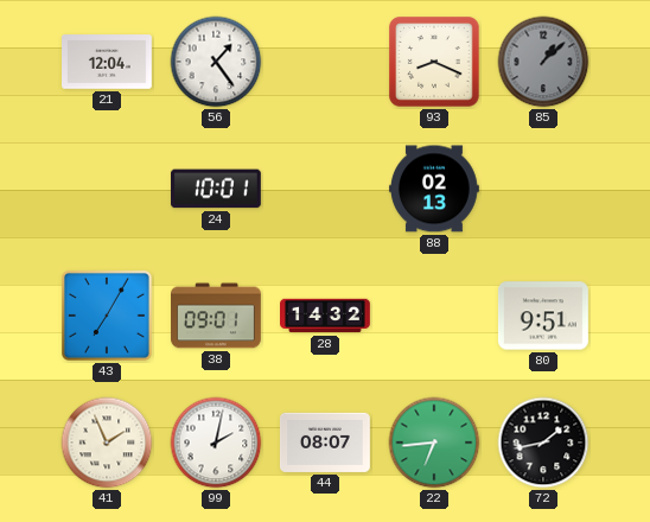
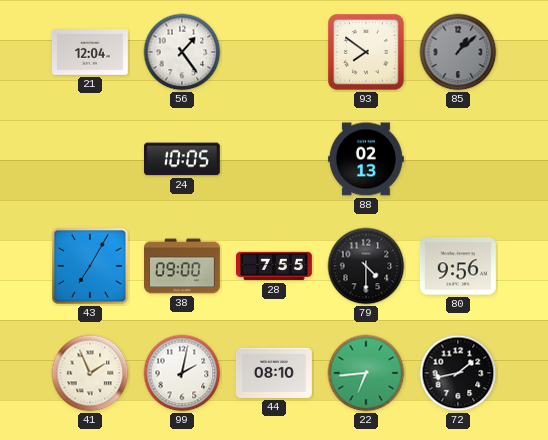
93: 8:19 -> 7:51 (366, 52)
24: 10:01 -> 10:05 (182, 159)
38: 09:01 -> 09:00 (183, 266)
28: 14:32 -> 7:55 (275, 266)
79: none -> 4:30 (366, 266)
80: 9:51 -> 9:56 (458, 266)
44: 08:07 -> 08:10 (274, 373)
